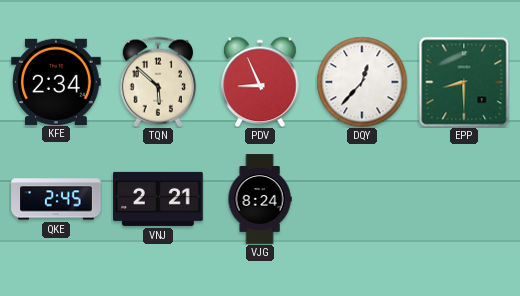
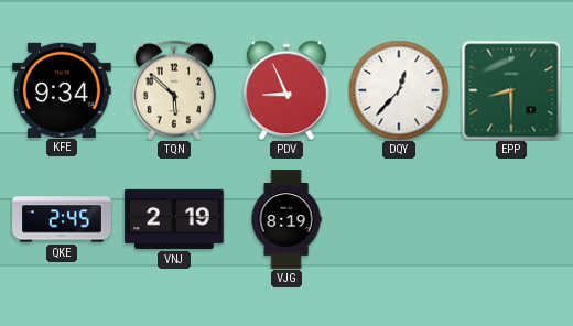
KFE: 2:34 -> 9:34 (62, 89)
VNJ: 2:21 -> 2:19 (174, 219)
VJG: 8:24 -> 8:19 (286, 219)
